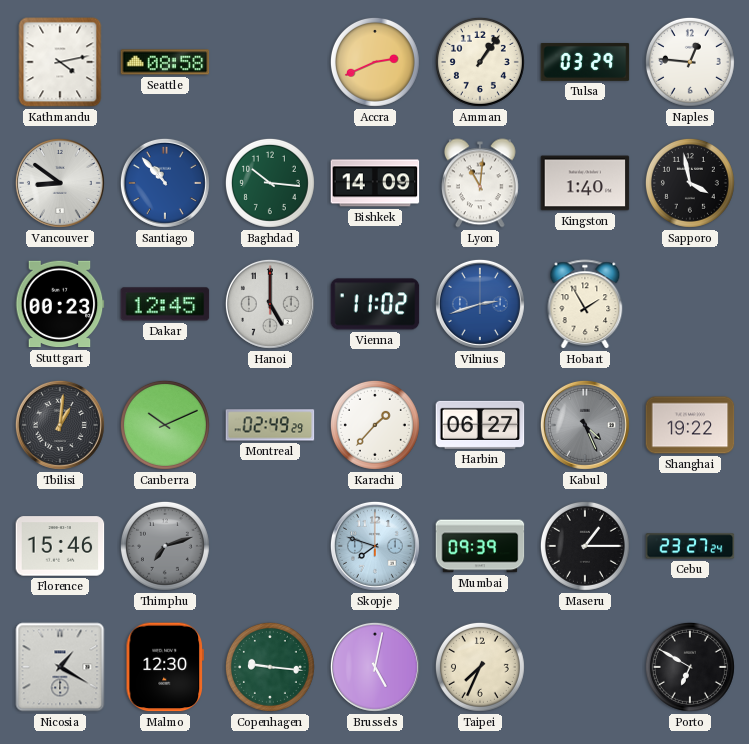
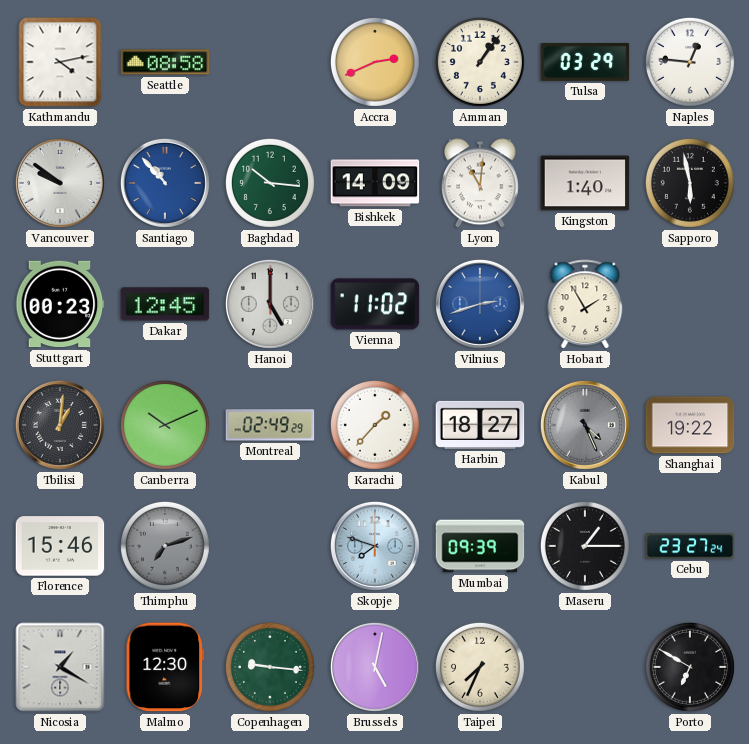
Vancouver: 8:51 -> 9:51 (60, 183)
Sapporo: 3:58 -> 5:58 (690, 183)
Harbin: 06:27 -> 18:27 (480, 425)
